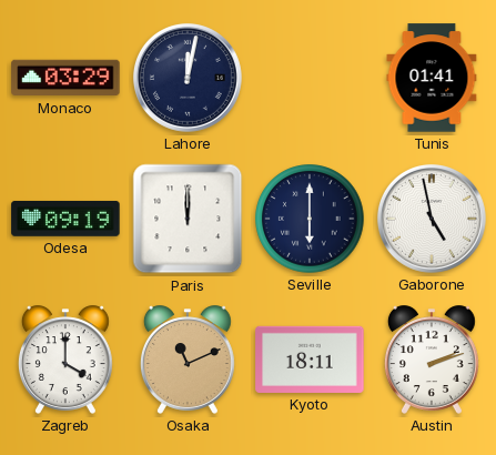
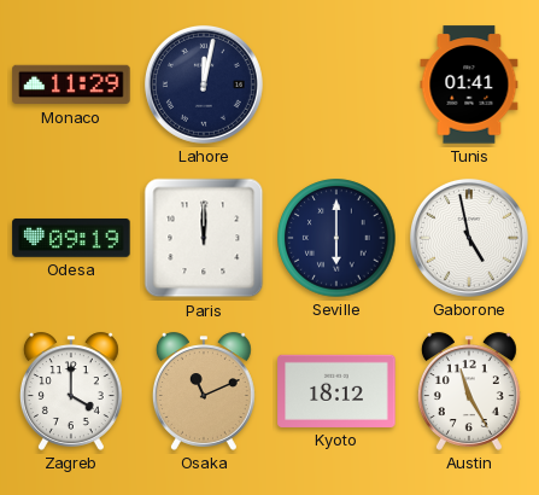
Monaco: 03:29 -> 11:29 (71, 85)
Kyoto: 18:11 -> 18:12 (336, 391)
Austin: 2:12 -> 11:25 (469, 391)
